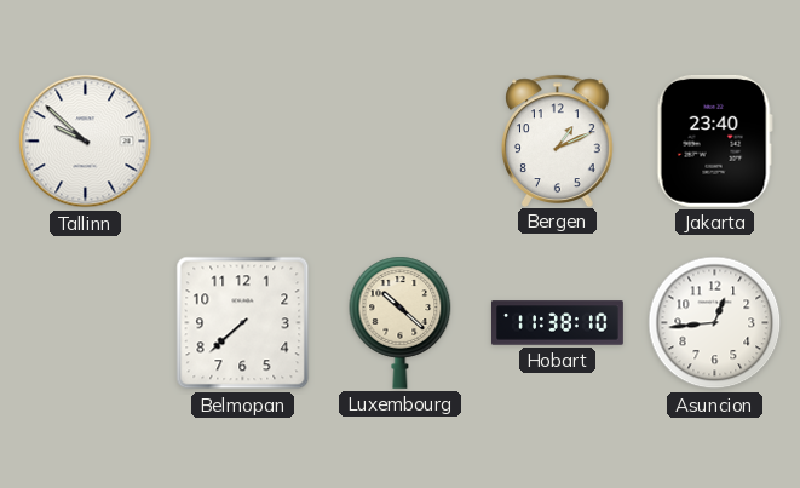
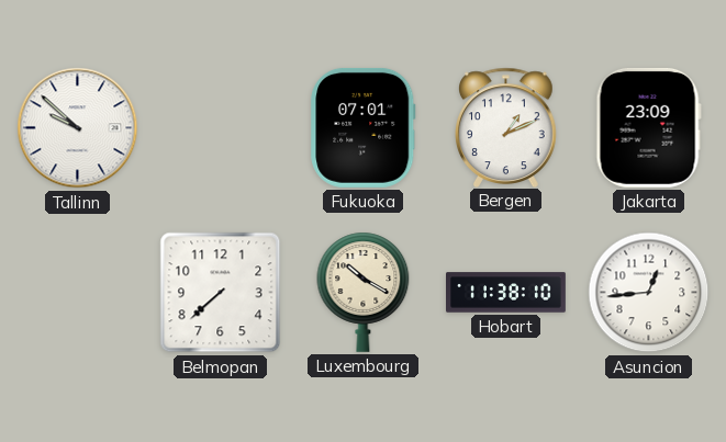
Fukuoka: none -> 07:01 (364, 127)
Jakarta: 23:40 -> 23:09 (648, 127)
Luxembourg: 10:22 -> 10:20 (364, 292)
